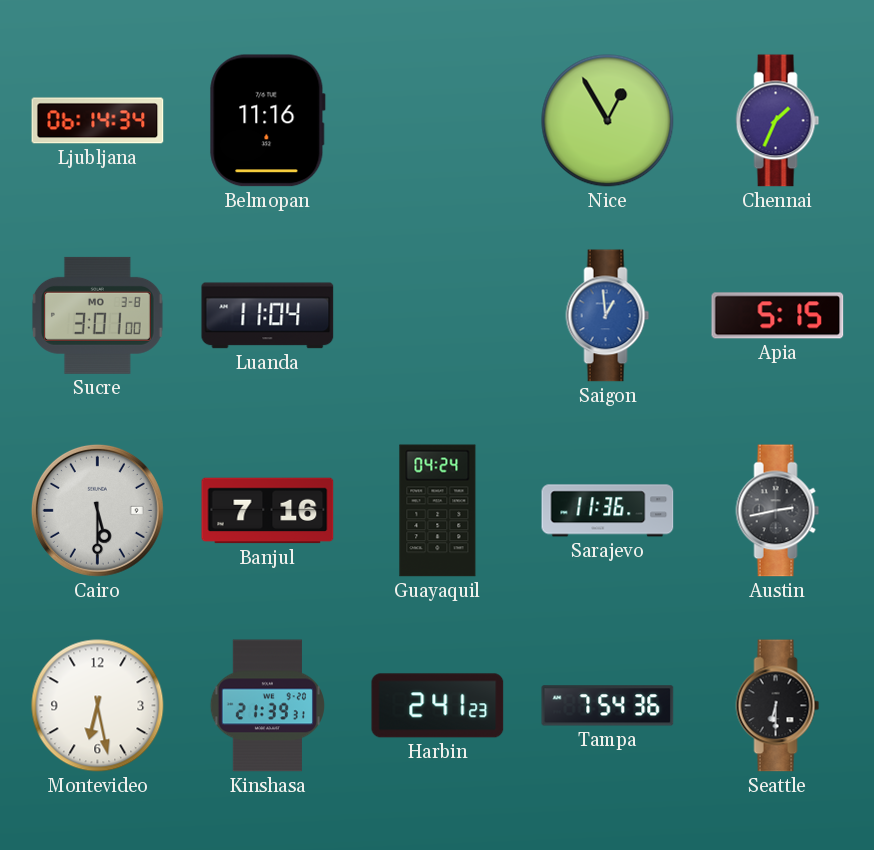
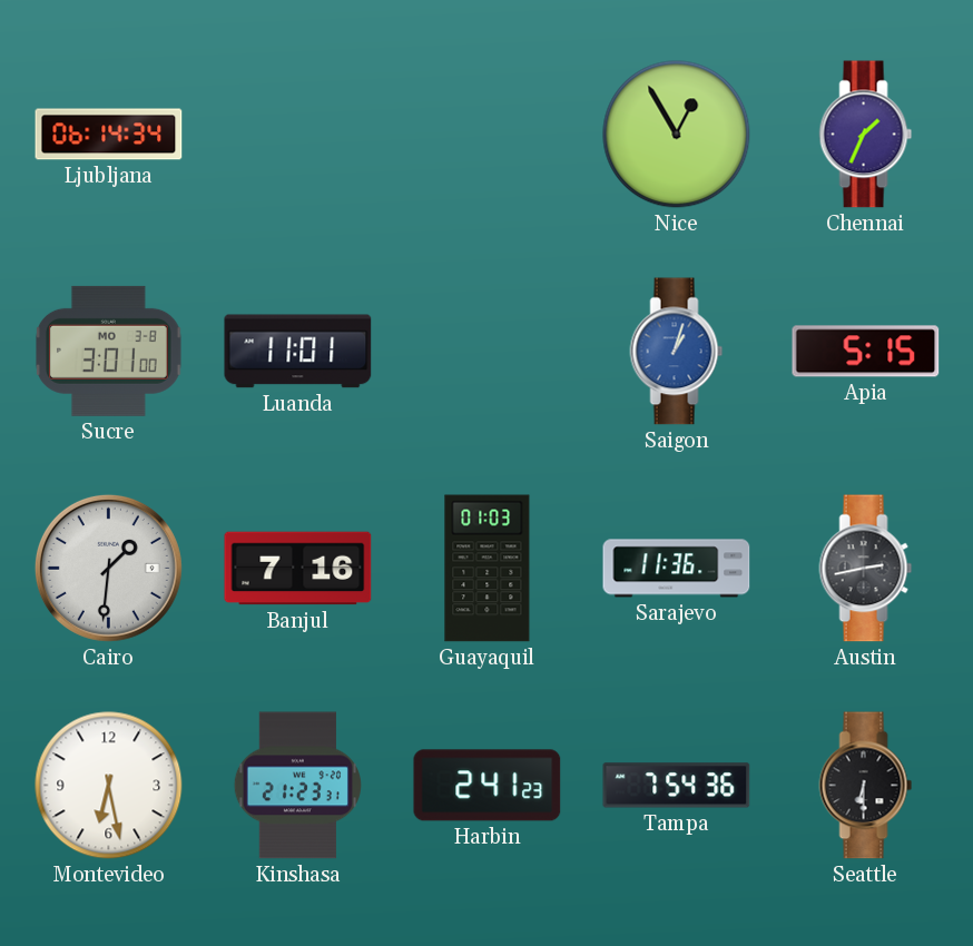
Belmopan: 11:16 -> none (267, 121)
Luanda: 11:04 -> 11:01 (298, 352)
Saigon: 12:59 -> 1:03 (677, 352)
Cairo: 5:30 -> 1:31 (108, 568)
Guayaquil: 04:24 -> 01:03 (488, 569)
Kinshasa: 21:39 -> 21:23 (297, 786)
